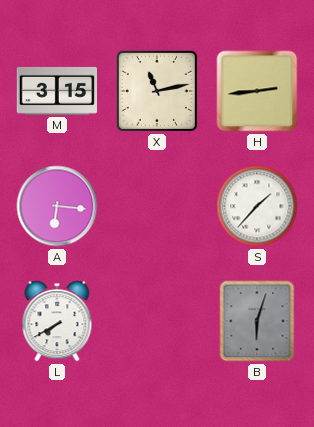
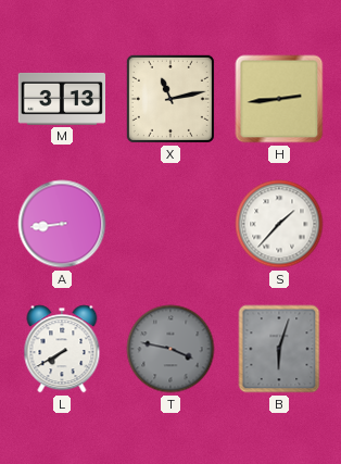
M: 3:15 -> 3:13 (61, 99)
A: 6:16 -> 8:44 (62, 224)
T: none -> 3:47 (171, 349)
